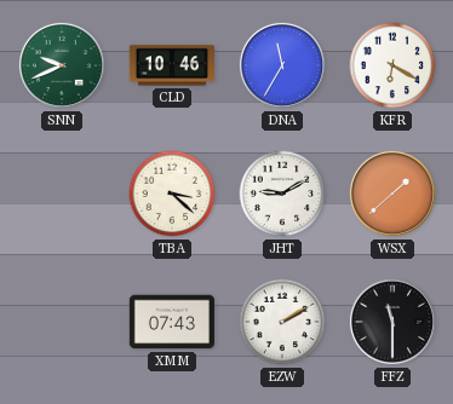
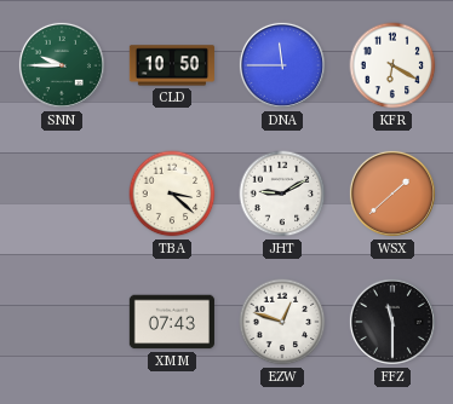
SNN: 9:41 -> 9:45 (62, 65)
CLD: 10:46 -> 10:50 (171, 65)
DNA: 11:35 -> 11:45 (282, 65)
EZW: 2:10 -> 12:48 (282, 322)
